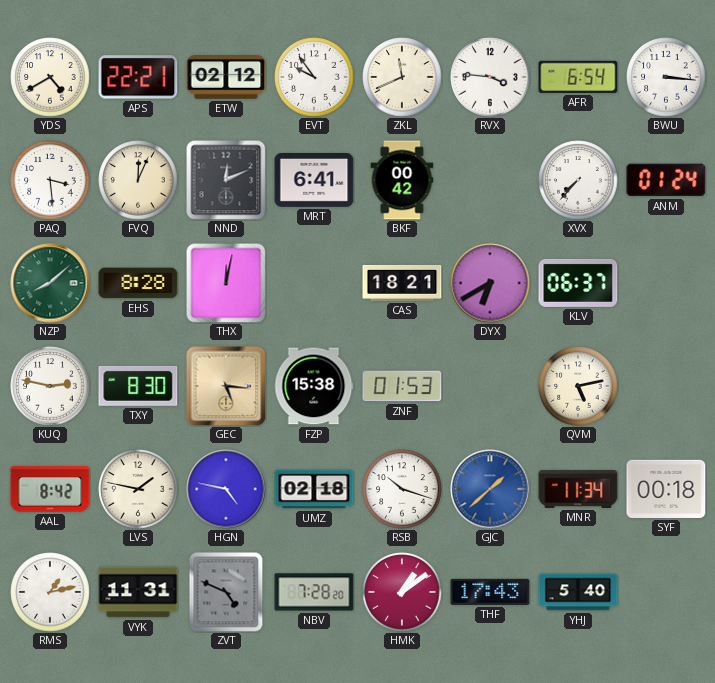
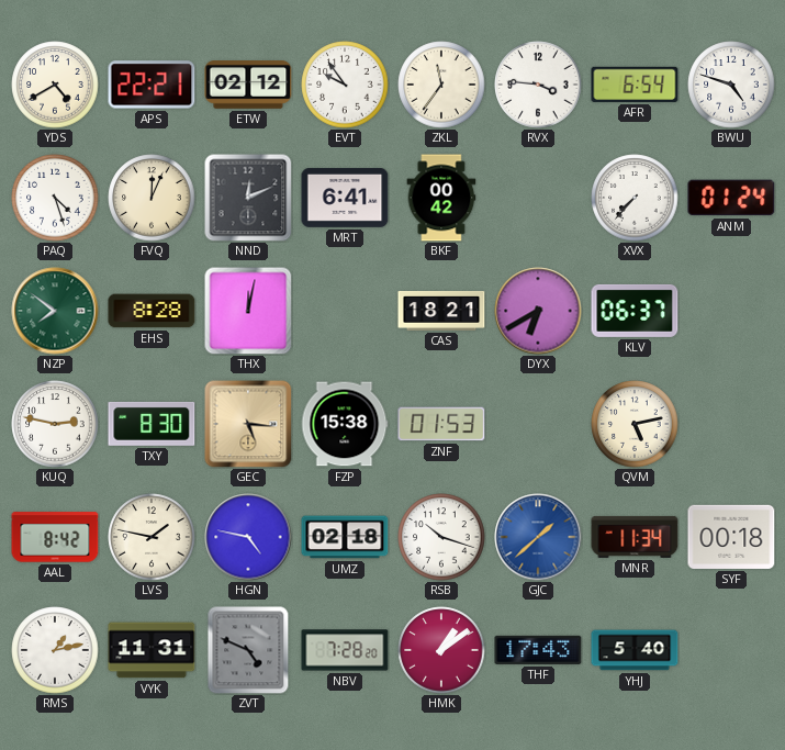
ZKL: 11:41 -> 11:36 (441, 85)
BWU: 3:16 -> 4:48 (731, 85)
PAQ: 3:29 -> 4:27 (55, 198)
NZP: 8:08 -> 7:51 (55, 311)
